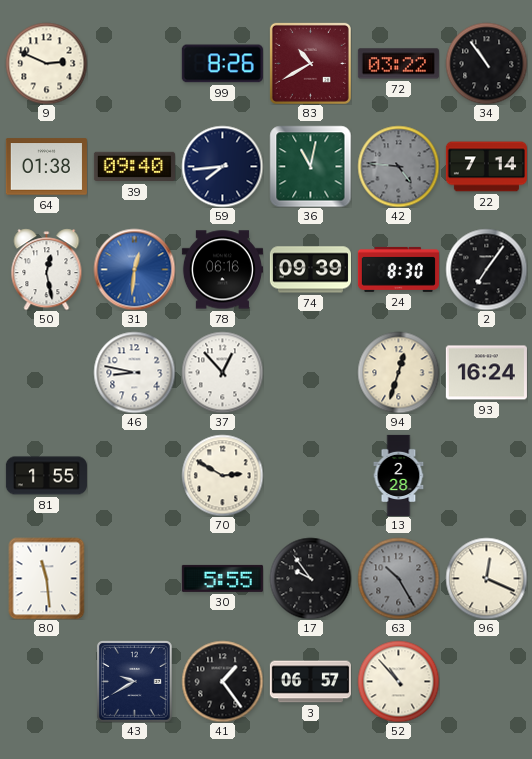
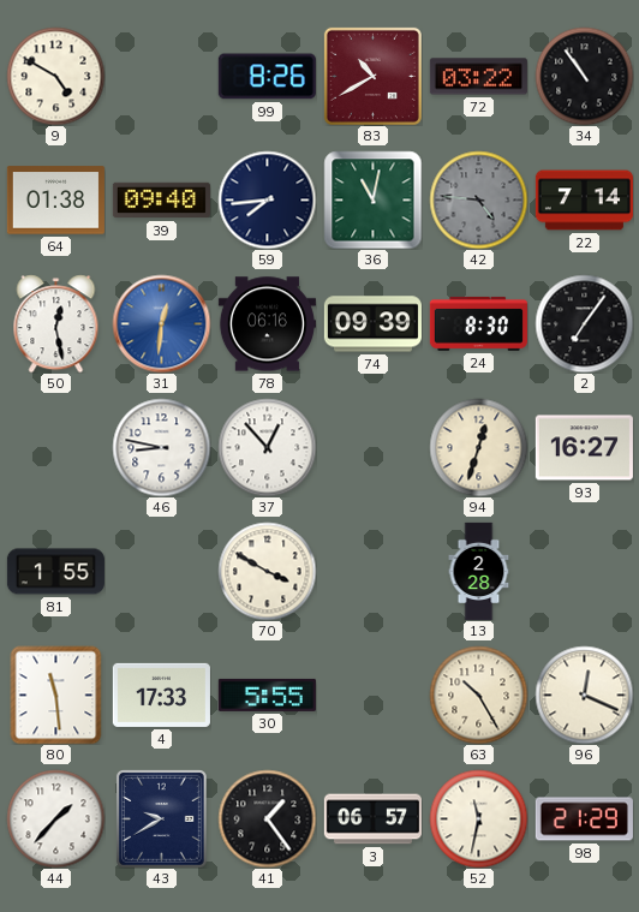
9: 2:49 -> 4:50 (55, 76)
93: 16:24 -> 16:27 (584, 448)
70: 2:50 -> 3:50 (267, 571)
4: none -> 17:33 (161, 695)
17: 9:54 -> none (310, 578)
63 dial: grey -> cream (478, 695)
44: none -> 1:37 (55, 818)
52: 10:53 -> 11:32 (478, 818)
98: none -> 21:29 (584, 819)
